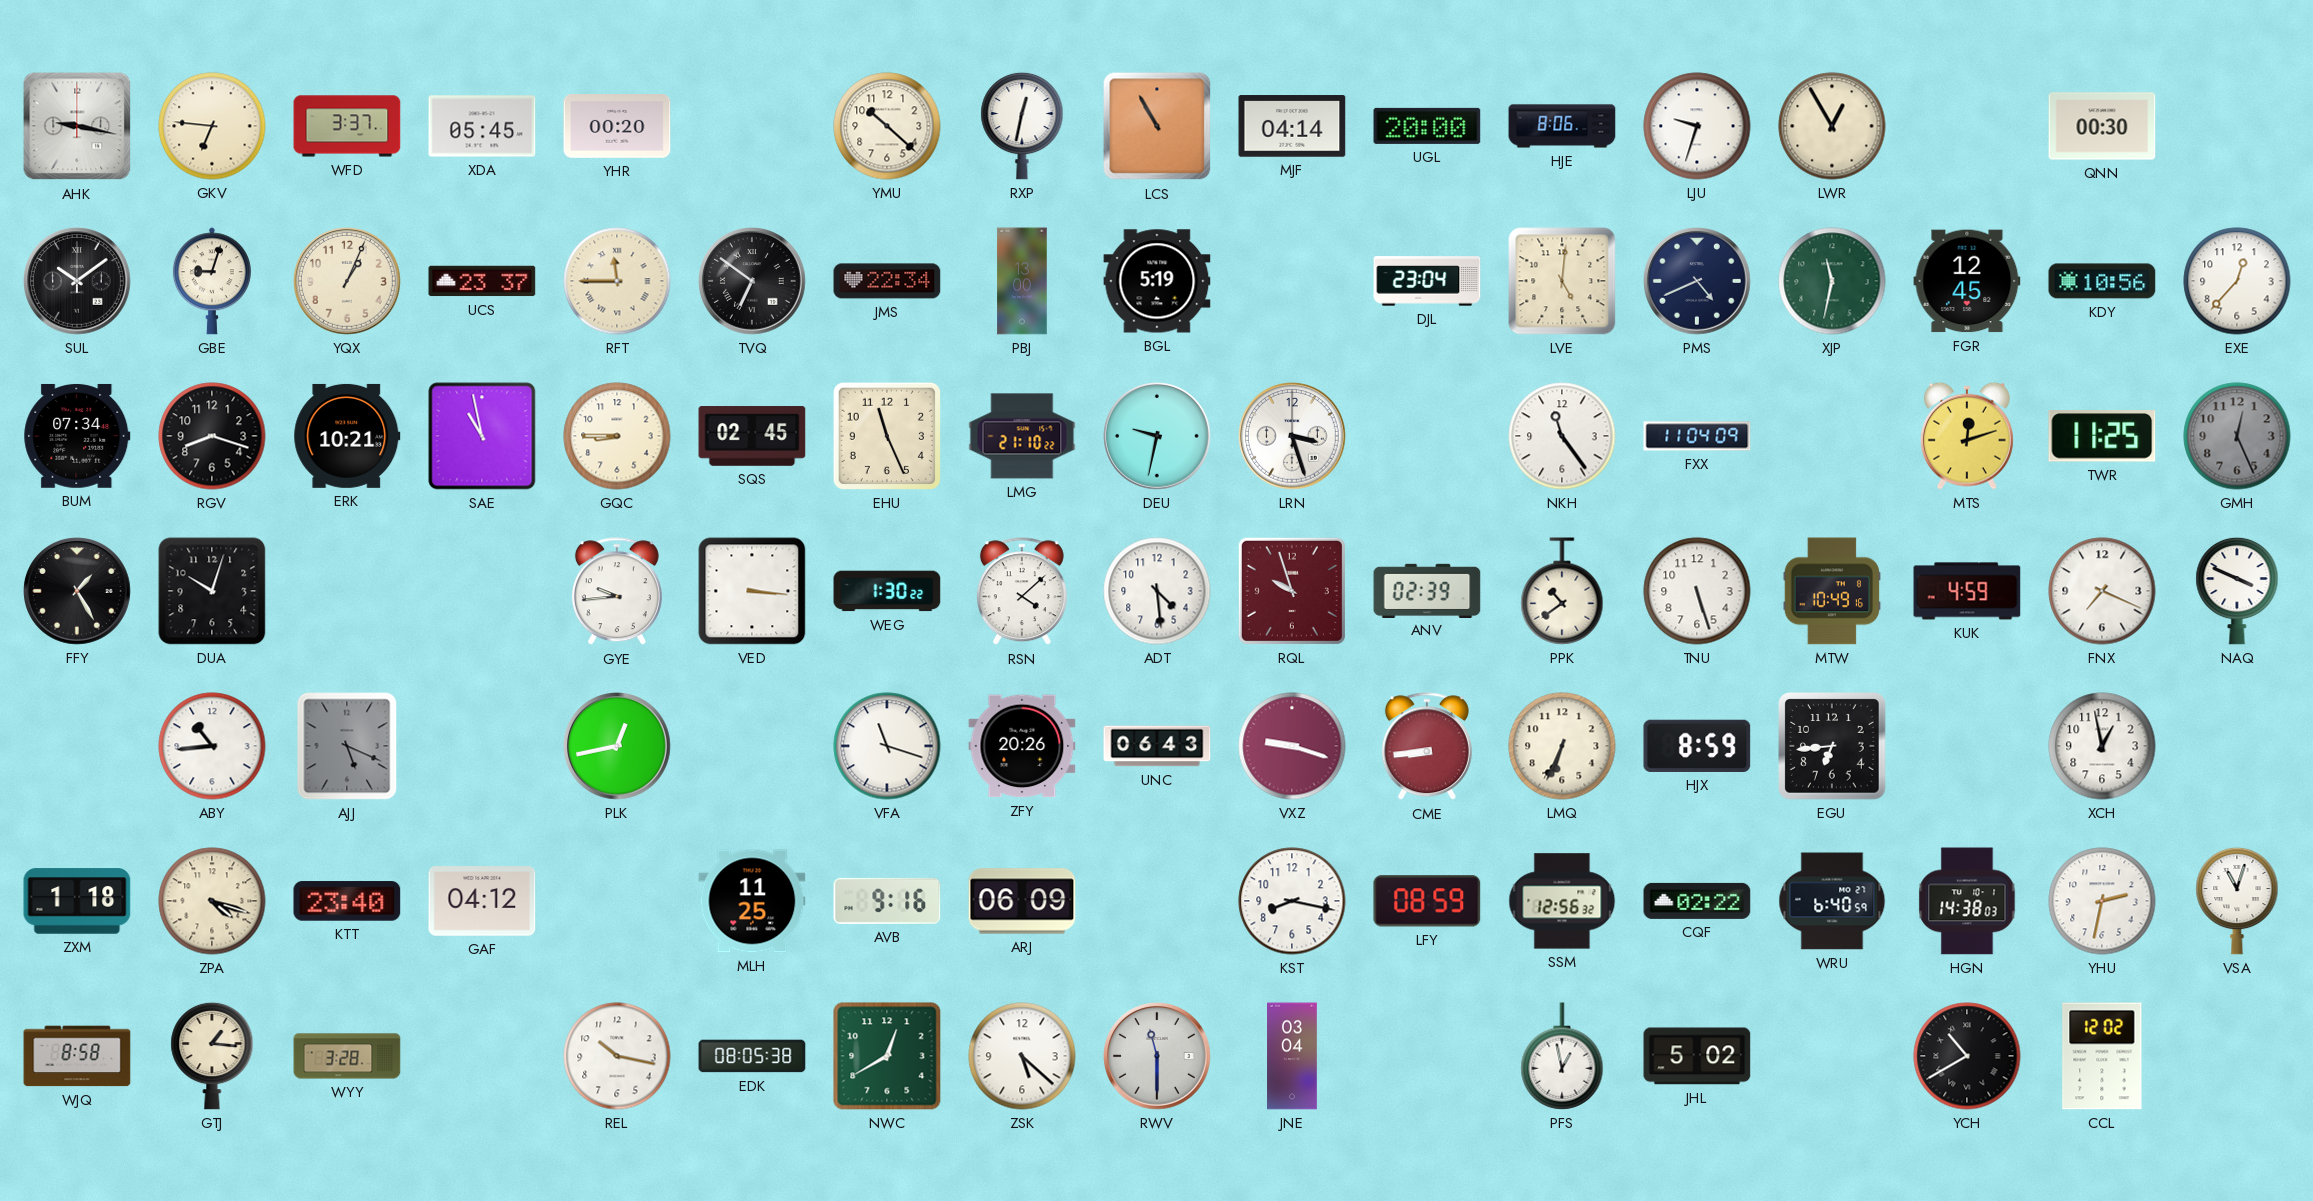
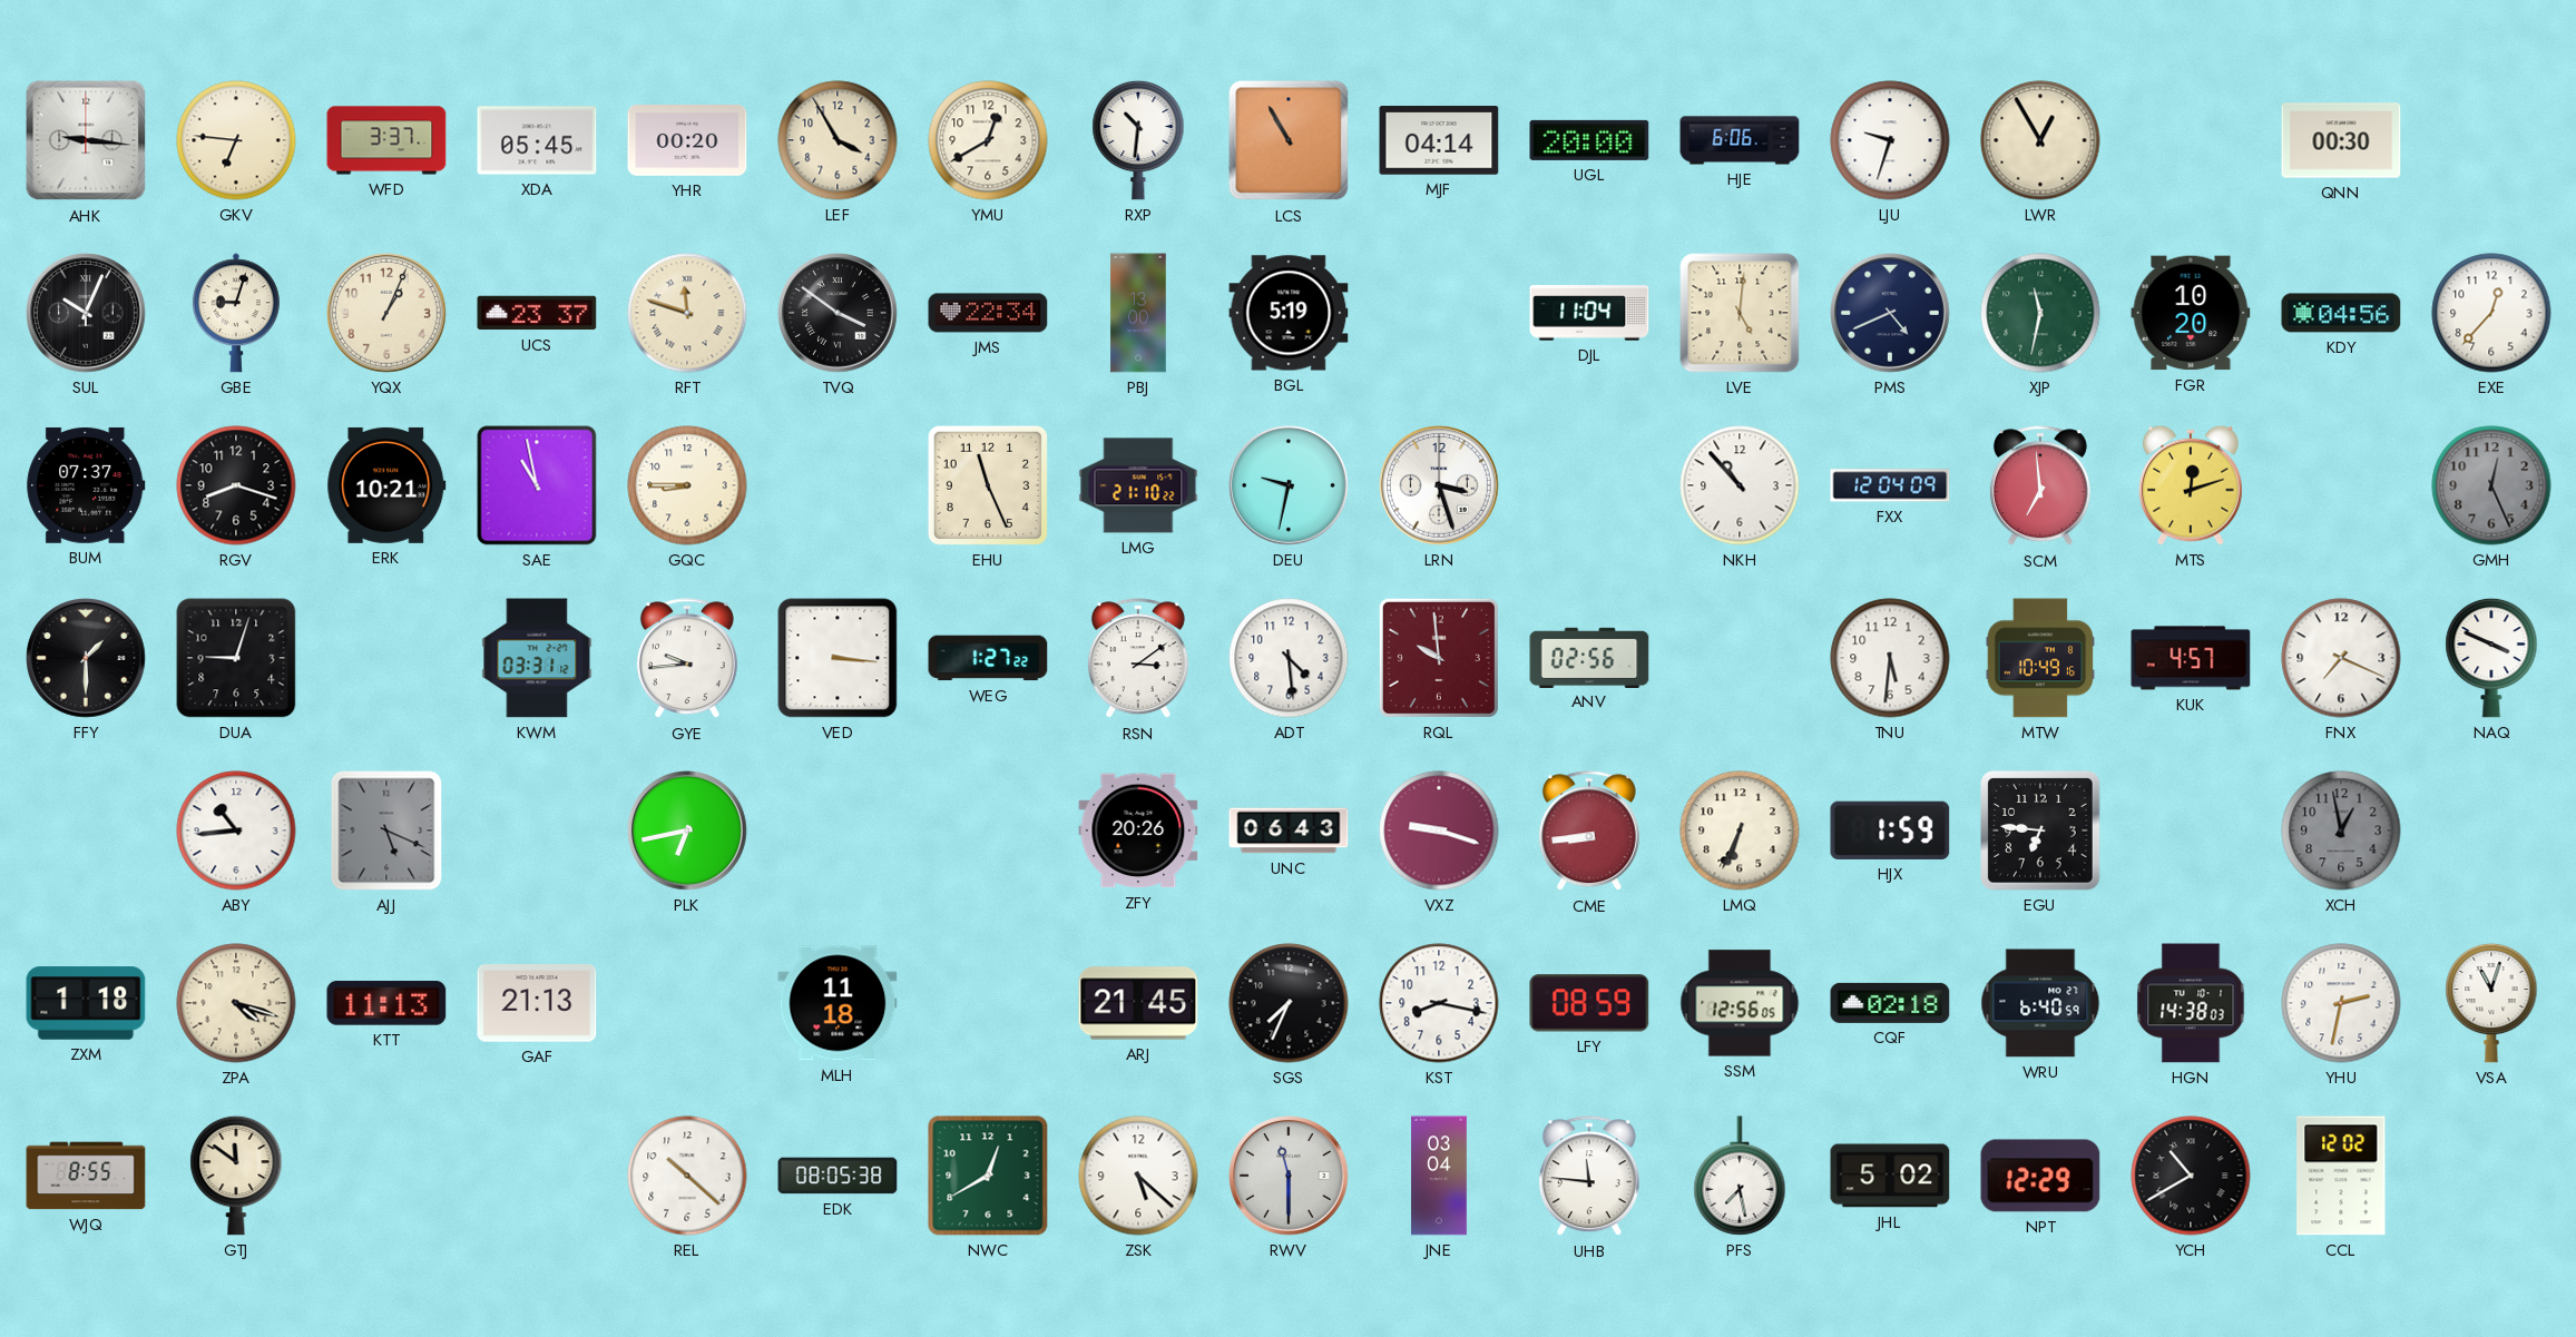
AHK: 9:17 -> 9:16 (86, 140)
LEF: none -> 3:55 (838, 140)
YMU: 10:22 -> 12:40 (988, 140)
RXP: 12:32 -> 10:31 (1138, 140)
HJE: 8:06 -> 6:06 (1740, 140)
SUL: 10:09 -> 10:04 (87, 314)
RFT: 11:45 -> 11:48 (687, 313)
TVQ: 6:51 -> 3:51 (839, 314)
DJL: 23:04 -> 11:04 (1589, 313)
FGR: 12:45 -> 10:20 (2191, 313)
KDY: 10:56 -> 04:56 (2341, 313)
BUM: 07:34 -> 07:37 (86, 485)
SQS: 02:45 -> none (752, 436)
NKH: 11:24 -> 10:53 (1740, 485)
FXX: 11:04 -> 12:04 (1890, 485)
SCM: none -> 6:59 (2040, 486)
TWR: 11:25 -> none (2102, 436)
FFY: 1:25 -> 1:30 (87, 659)
DUA: 10:03 -> 9:03 (236, 658)
KWM: none -> 03:31 (537, 658)
WEG: 1:30 -> 1:27 (988, 658)
RSN: 4:08 -> 3:09 (1138, 659)
RQL: 9:57 -> 9:59 (1439, 658)
ANV: 02:39 -> 02:56 (1589, 657)
PPK: 10:39 -> none (1562, 591)
TNU: 5:27 -> 5:31 (1890, 658)
KUK: 4:59 -> 4:57 (2191, 658)
PLK: 12:43 -> 6:43 (688, 832)
VFA: 11:18 -> none (887, 746)
HJX: 8:59 -> 1:59 (1890, 830)
EGU: 6:44 -> 6:46 (2040, 830)
XCH dial: white -> grey (2341, 830)
KTT: 23:40 -> 11:13 (386, 1003)
GAF: 04:12 -> 21:13 (537, 1003)
MLH: 11:25 -> 11:18 (838, 1003)
AVB: 9:16 -> none (887, 901)
ARJ: 06:09 -> 21:45 (1138, 1003)
SGS: none -> 7:34 (1289, 1003)
SSM: 12:56:32 -> 12:56:05 (1740, 1003)
CQF: 02:22 -> 02:18 (1890, 1003)
WJQ: 8:58 -> 8:55 (86, 1176)
GTJ: 1:16 -> 11:51 (236, 1176)
WYY: 3:28 -> none (347, 1056)
REL: 10:17 -> 10:22 (687, 1176)
UHB: none -> 11:46 (1589, 1177)
PFS: 12:58 -> 7:28 (1740, 1176)
NPT: none -> 12:29 (2040, 1176)
